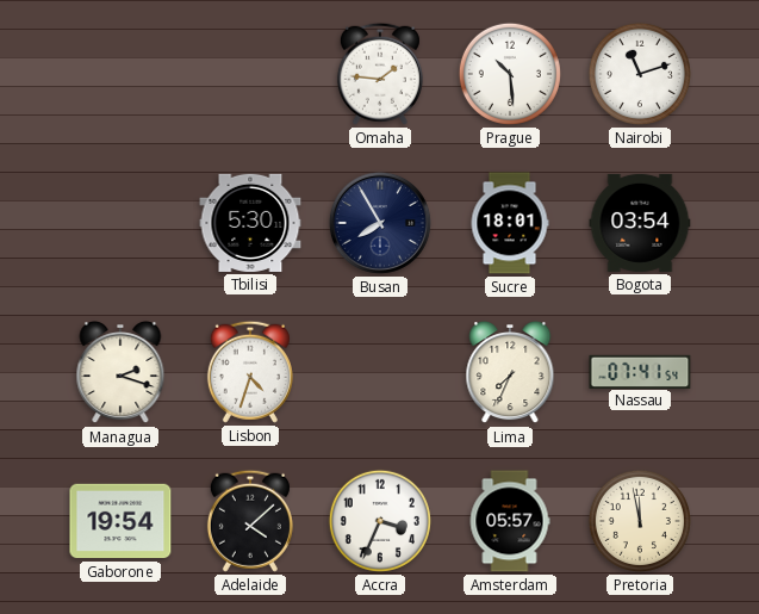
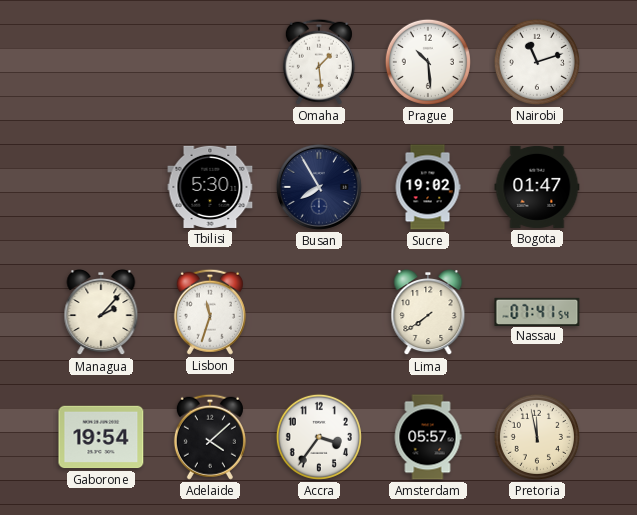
Omaha: 1:46 -> 1:29 (319, 62)
Sucre: 18:01 -> 19:02 (428, 187)
Bogota: 03:54 -> 01:47 (537, 187)
Managua: 2:18 -> 2:07 (101, 313)
Lisbon: 4:33 -> 11:33 (210, 312)
Lima: 7:34 -> 7:39 (428, 313)
Accra: 3:34 -> 3:36 (319, 437)
